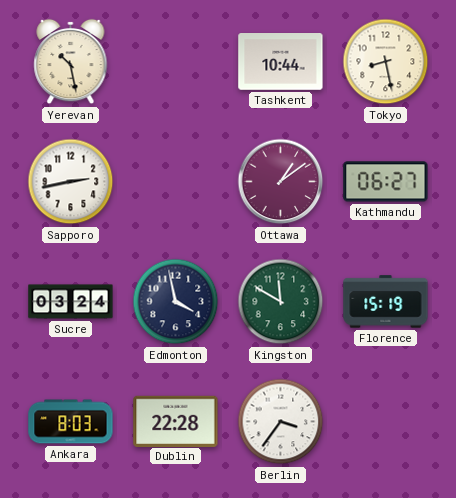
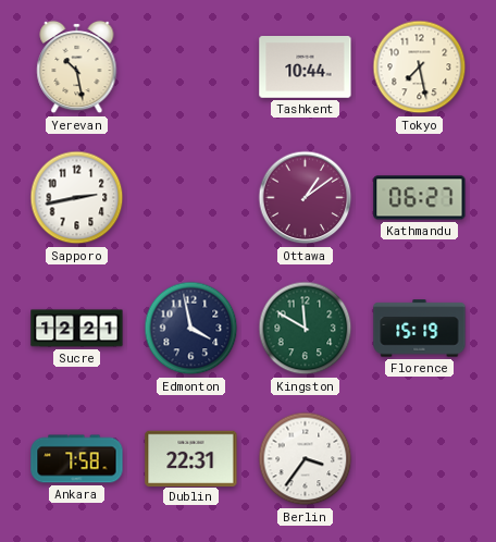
Tokyo: 8:28 -> 7:28 (420, 67)
Sucre: 03:24 -> 12:21 (77, 329)
Ankara: 8:03 -> 7:58 (77, 459)
Dublin: 22:28 -> 22:31 (191, 458)
